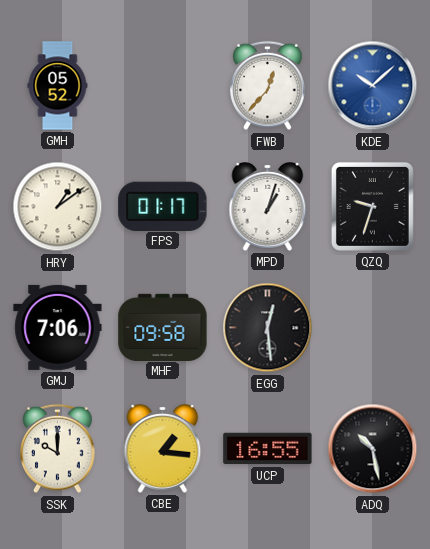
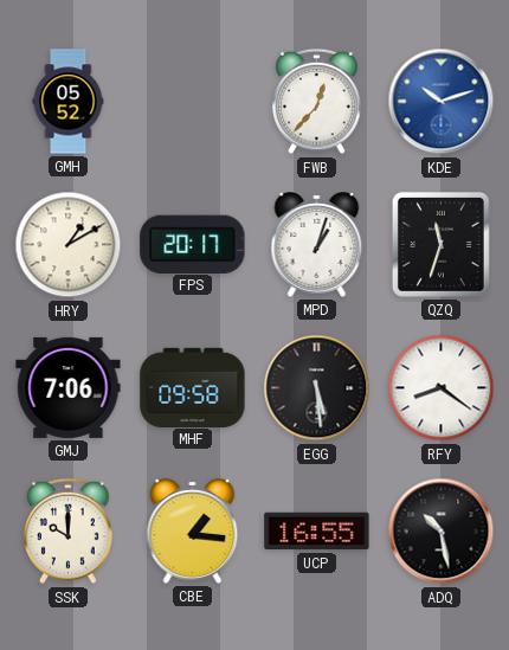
KDE: 10:08 -> 10:12 (442, 102)
HRY: 1:09 -> 1:10 (69, 245)
FPS: 01:17 -> 20:17 (193, 244)
QZQ: 9:33 -> 11:33 (440, 244)
EGG: 12:29 -> 5:29 (317, 388)
RFY: none -> 8:21 (442, 388)
